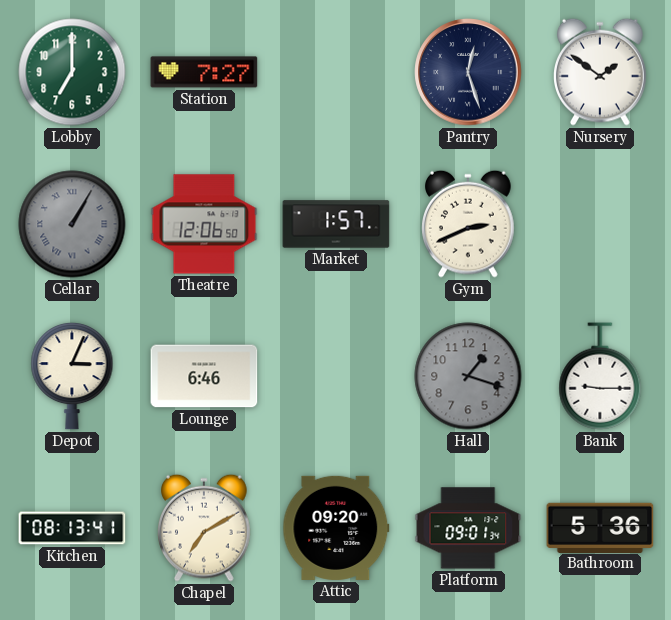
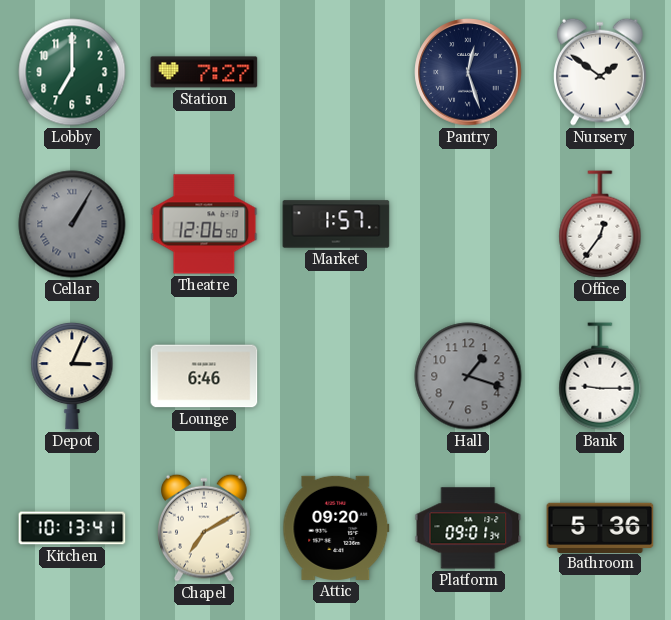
Gym: 2:41 -> none (469, 224)
Office: none -> 12:36 (600, 224)
Kitchen: 08:13 -> 10:13 (72, 528)
